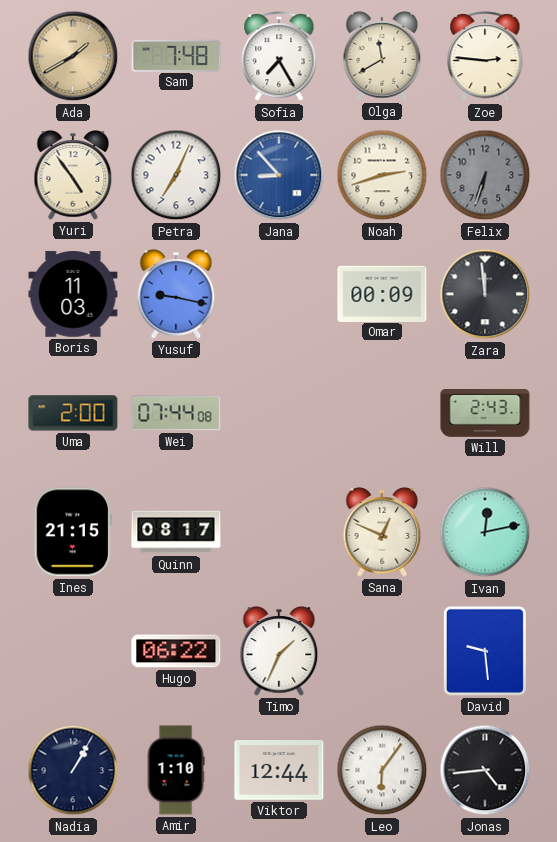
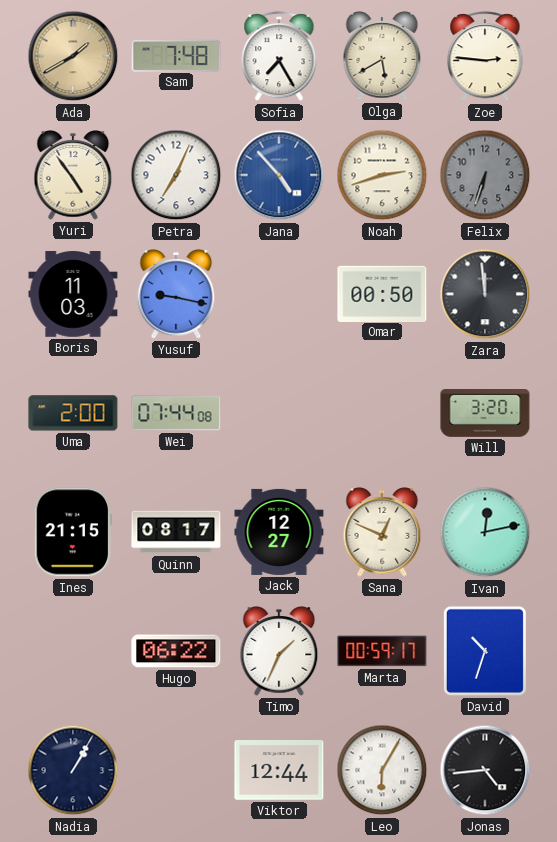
Olga: 11:40 -> 5:40 (382, 56)
Jana: 8:53 -> 4:53 (279, 175)
Omar: 00:09 -> 00:50 (382, 293)
Will: 2:43 -> 3:20 (485, 414)
Jack: none -> 12:27 (279, 532)
Marta: none -> 00:59 (382, 651)
David: 9:29 -> 10:33 (485, 651)
Amir: 1:10 -> none (176, 770)
Leo: 6:06 -> 6:05 (382, 770)
